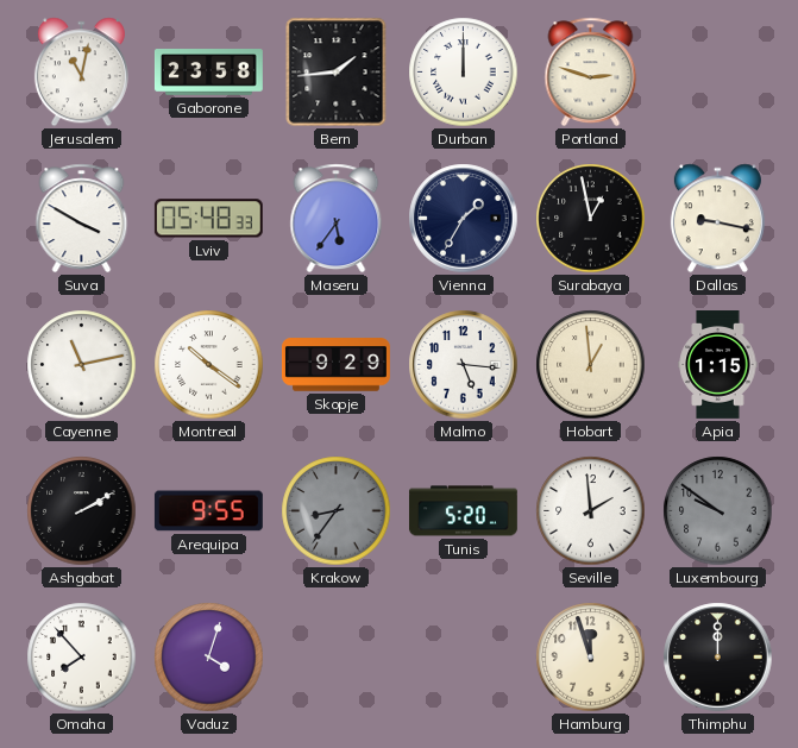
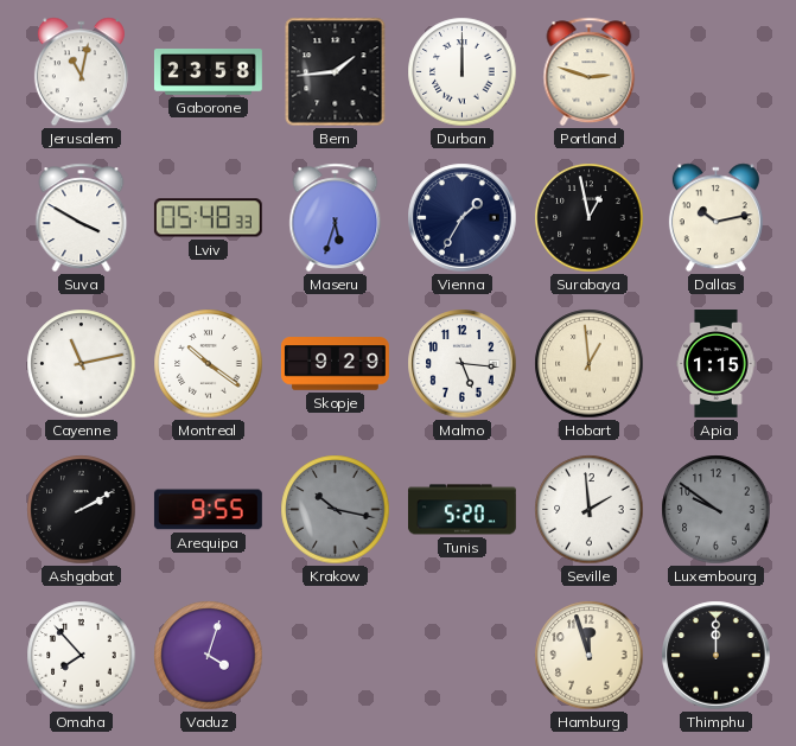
Maseru: 5:36 -> 5:33 (336, 217)
Dallas: 9:17 -> 10:13 (715, 218)
Krakow: 8:36 -> 10:17 (336, 510)
